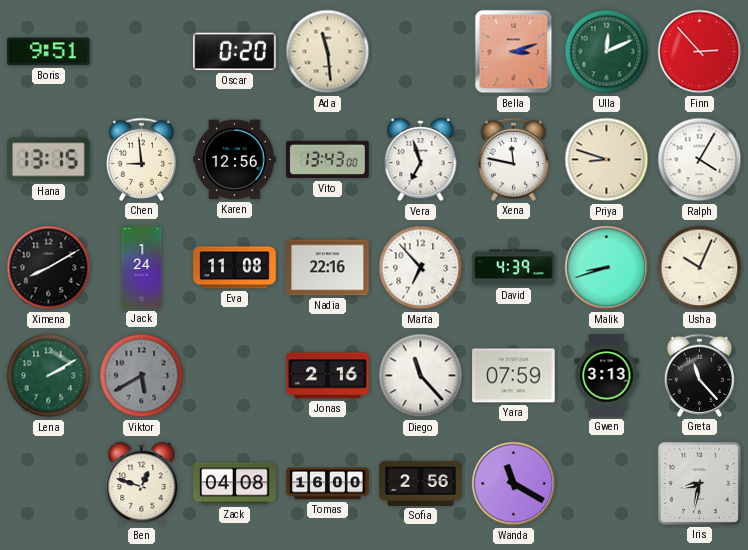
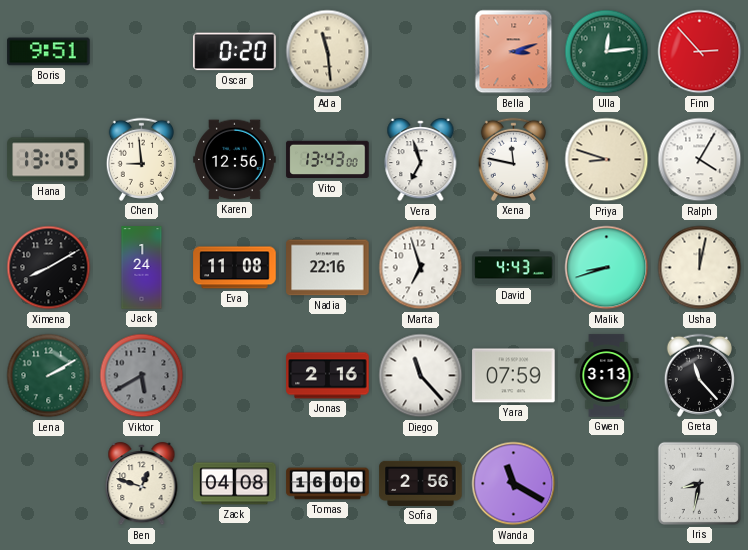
Ulla: 12:11 -> 12:14 (607, 52)
Marta: 6:53 -> 6:57 (421, 268)
David: 4:39 -> 4:43 (514, 268)
Usha: 10:04 -> 12:02 (700, 268)
